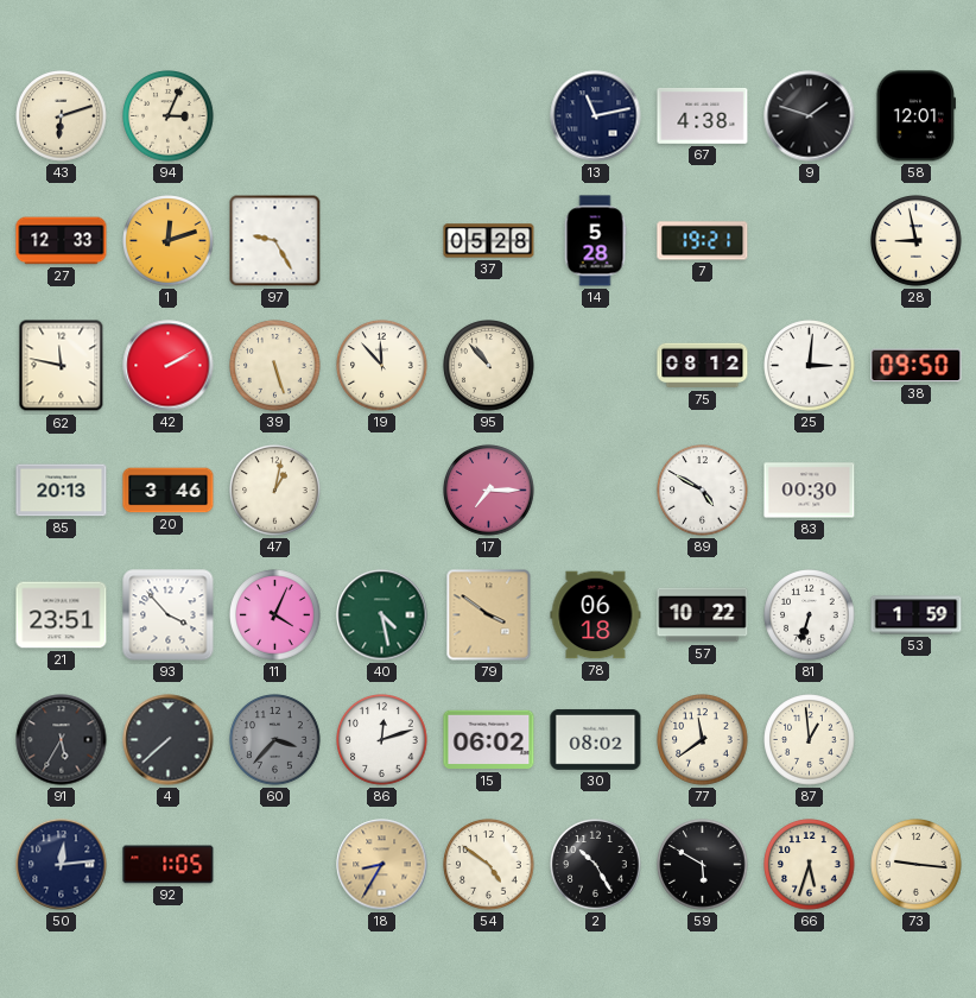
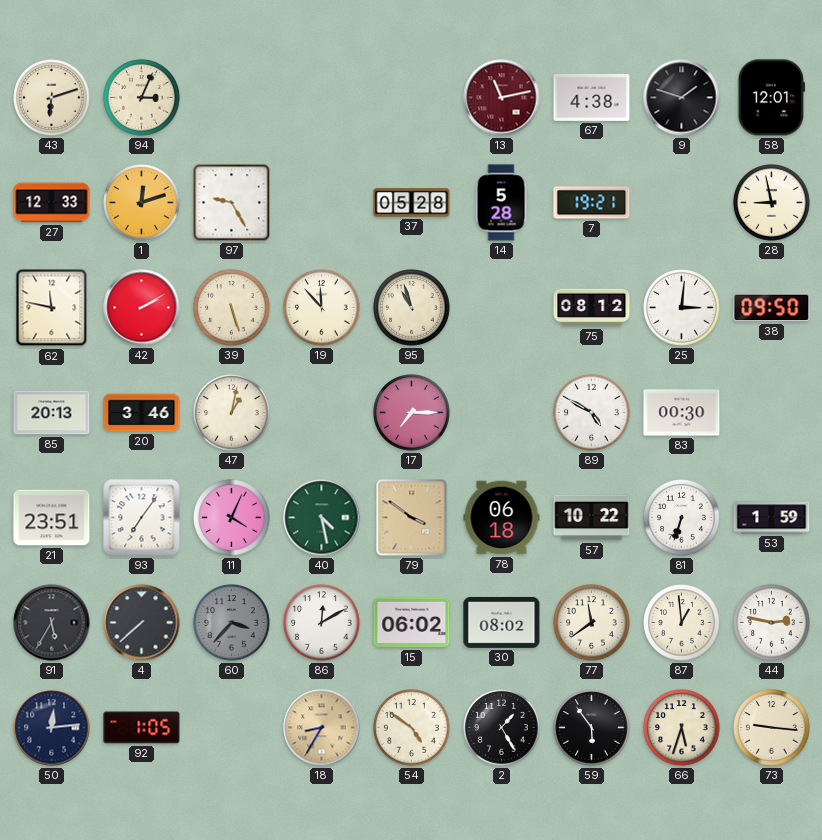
13 dial: navy -> burgundy (502, 98)
95: 10:53 -> 10:57 (412, 308)
93: 3:53 -> 7:06 (142, 518)
86: 12:12 -> 12:10 (322, 623)
44: none -> 2:47 (772, 623)
2: 10:25 -> 1:25 (502, 728)
59: 5:50 -> 5:54 (592, 728)
